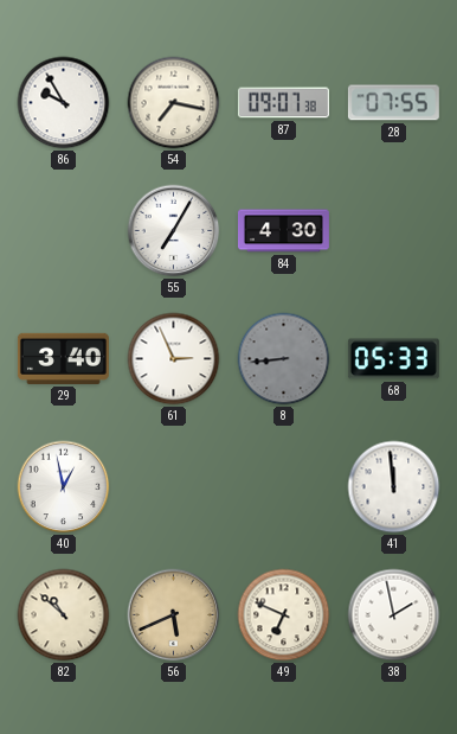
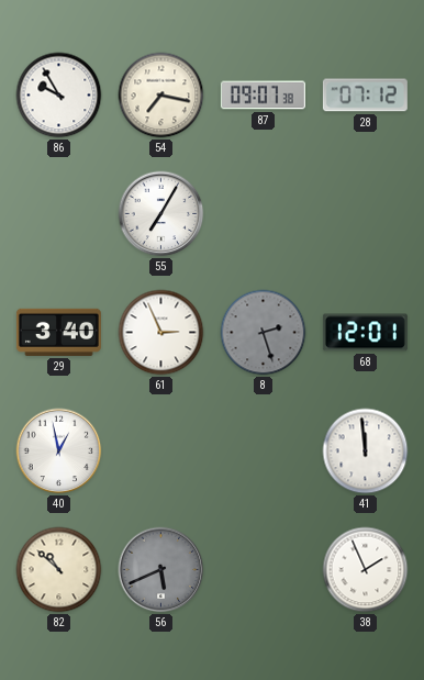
28: 07:55 -> 07:12 (365, 96)
84: 4:30 -> none (283, 231)
8: 8:44 -> 2:27 (264, 333)
68: 05:33 -> 12:01 (365, 333)
56 dial: champagne -> grey (161, 570)
49: 6:49 -> none (284, 615)
38: 1:58 -> 1:56 (366, 570)
